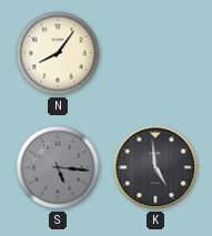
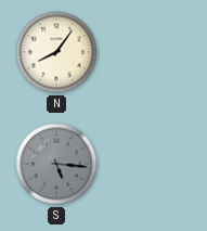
K: 4:59 -> none (155, 167)
